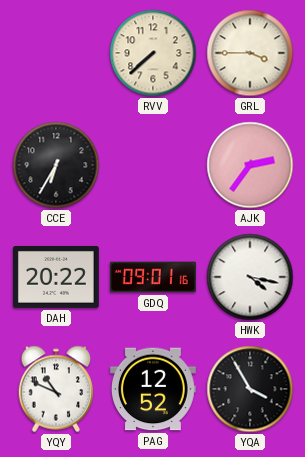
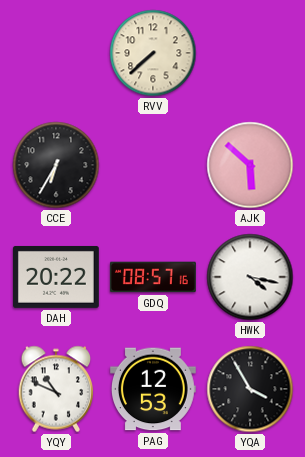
GRL: 3:45 -> none (250, 53)
AJK: 2:36 -> 5:52 (250, 165)
GDQ: 09:01 -> 08:57 (153, 277)
PAG: 12:52 -> 12:53 (153, 389)
